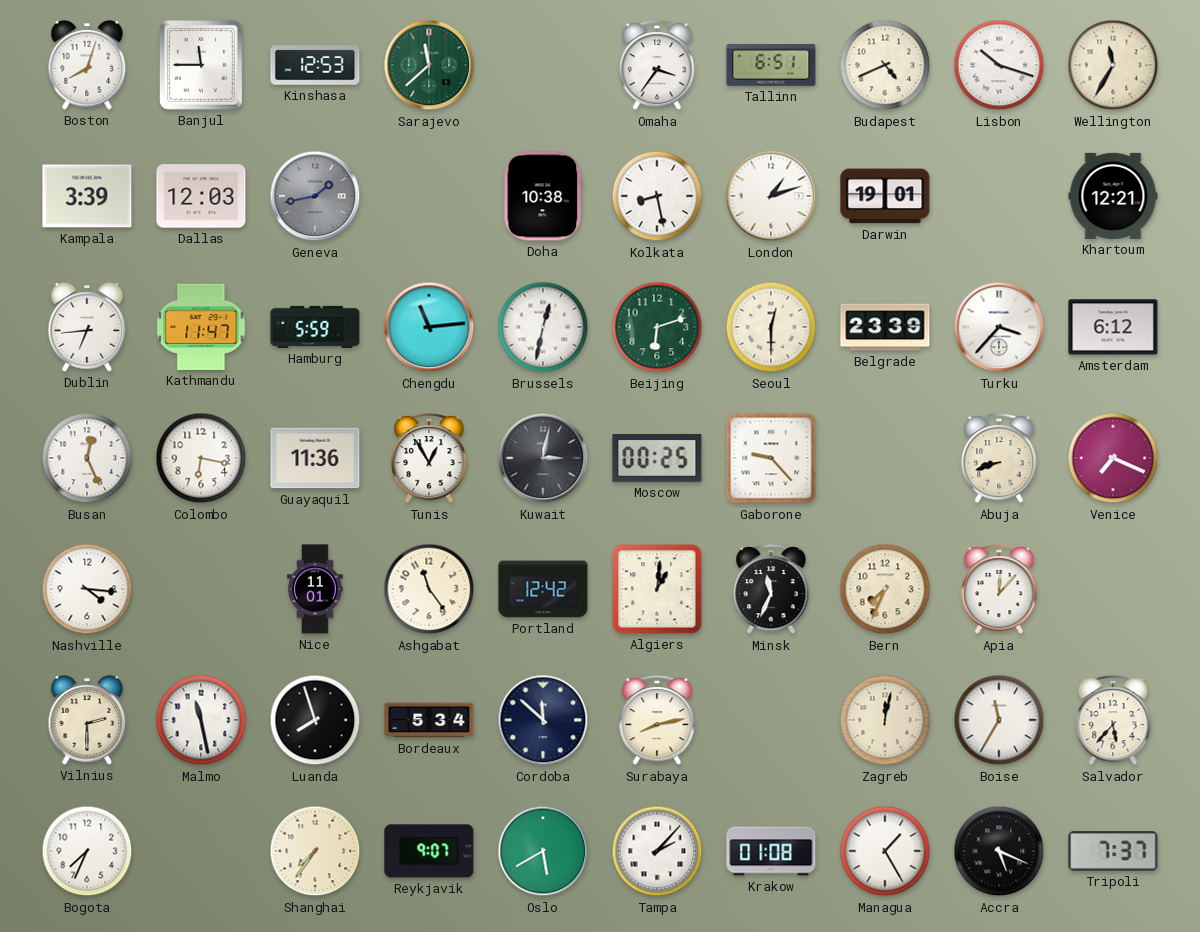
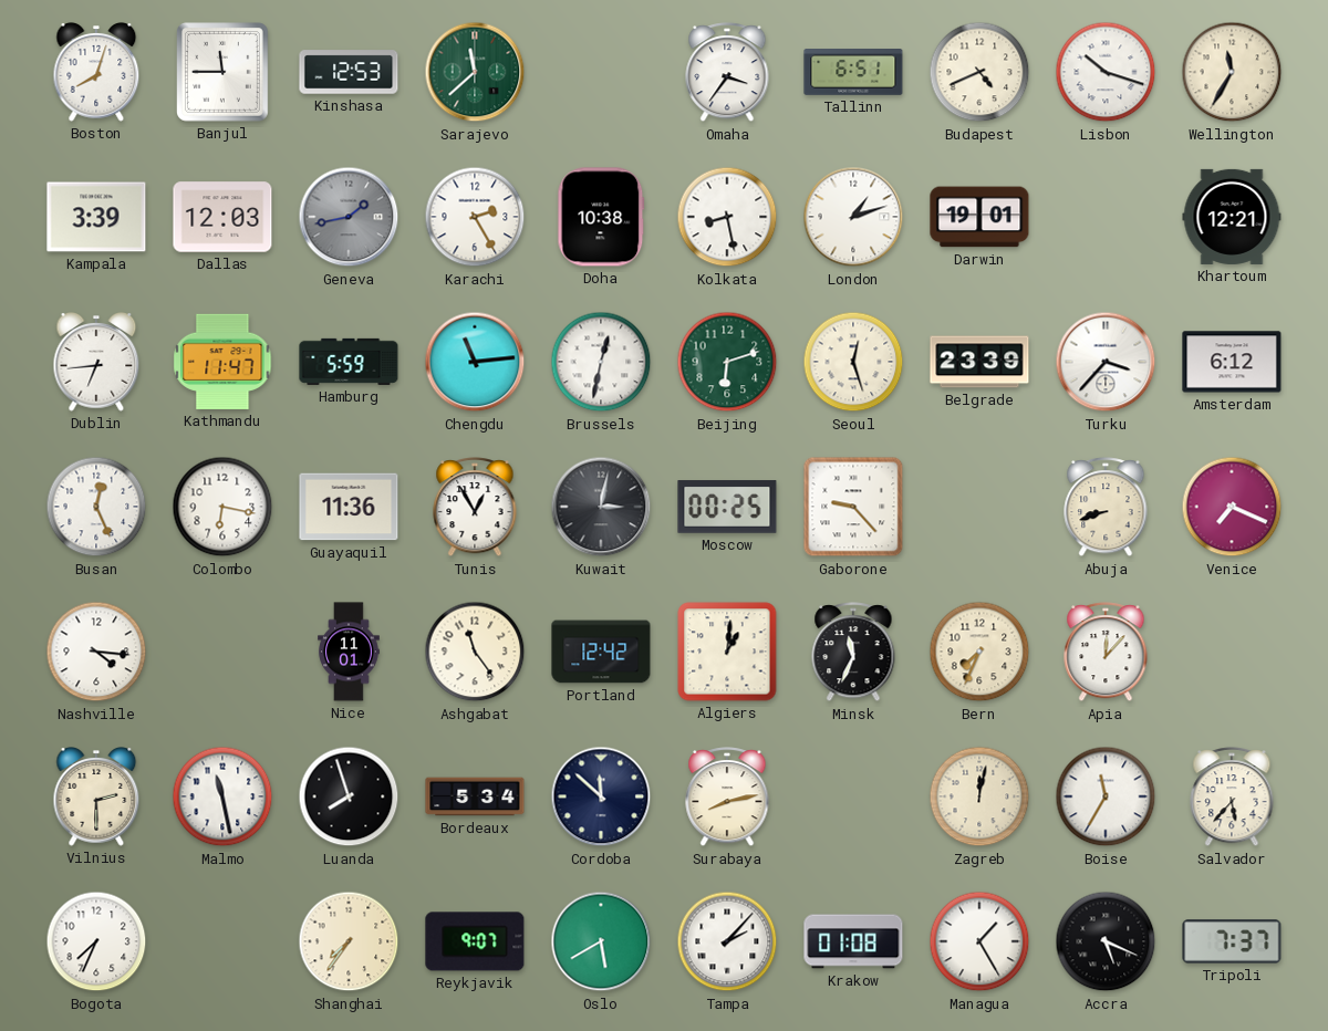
Karachi: none -> 2:25 (475, 217)
Seoul: 12:30 -> 12:27 (853, 362)
